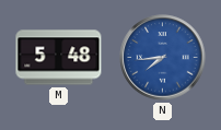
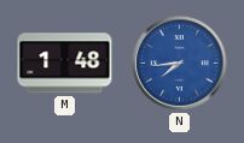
M: 5:48 -> 1:48 (65, 64)
